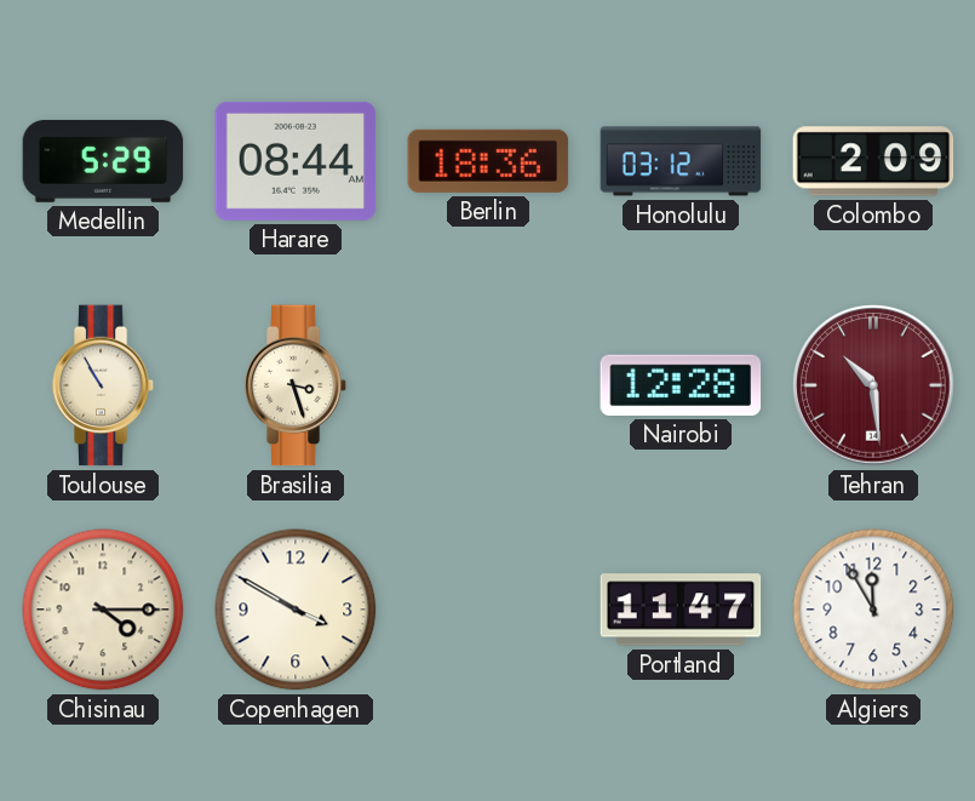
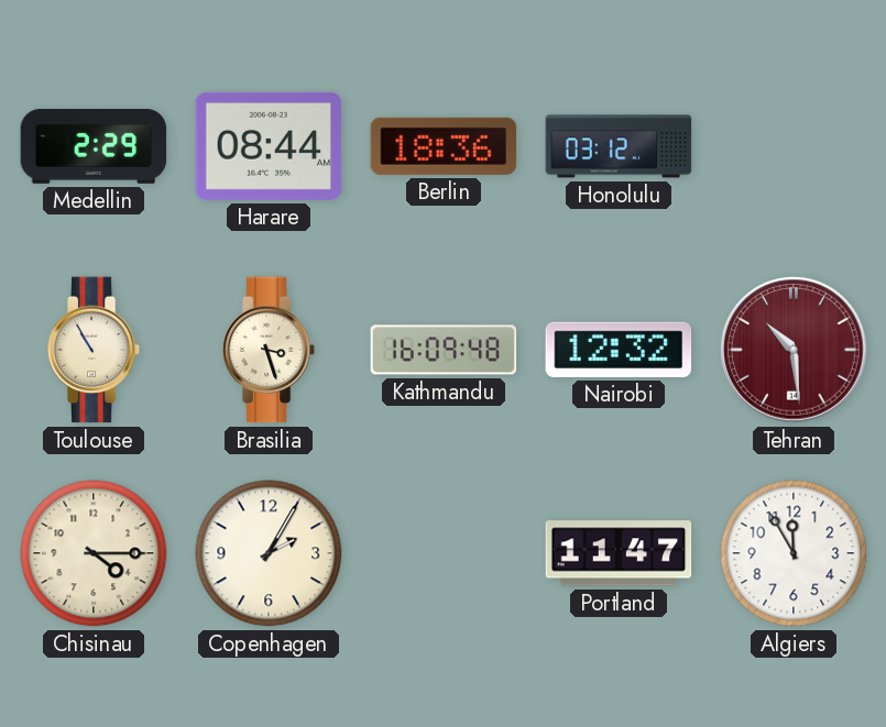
Medellin: 5:29 -> 2:29 (94, 146)
Colombo: 2:09 -> none (873, 161)
Kathmandu: none -> 16:09 (444, 350)
Nairobi: 12:28 -> 12:32 (619, 350)
Copenhagen: 3:50 -> 2:05 (269, 553)
